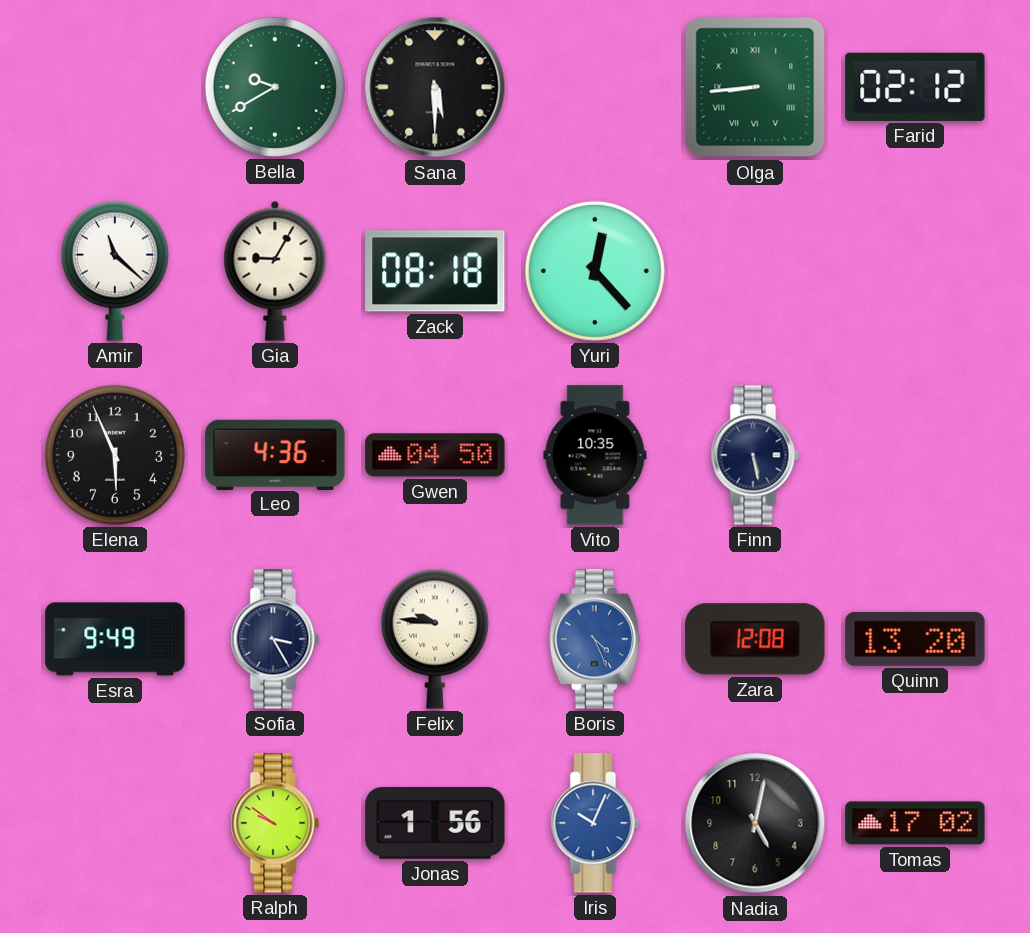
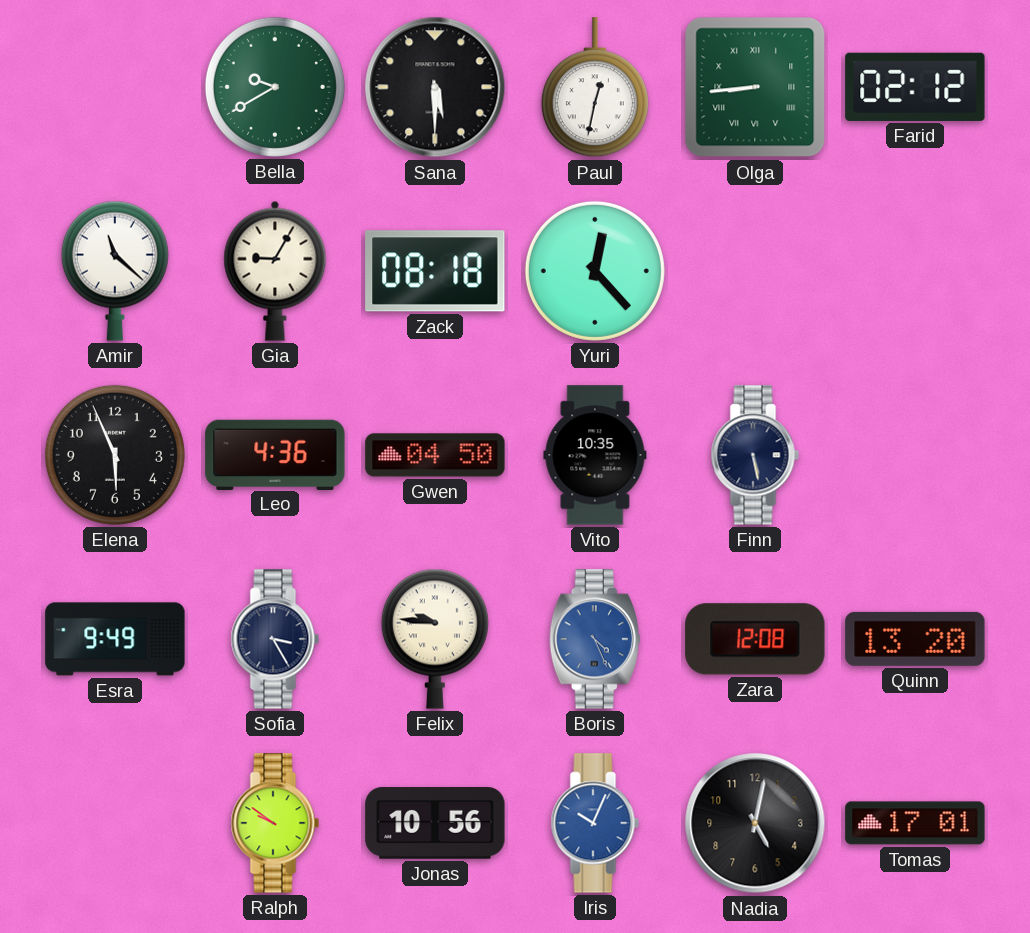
Paul: none -> 12:32 (595, 88)
Jonas: 1:56 -> 10:56 (435, 823)
Tomas: 17:02 -> 17:01 (915, 823)
